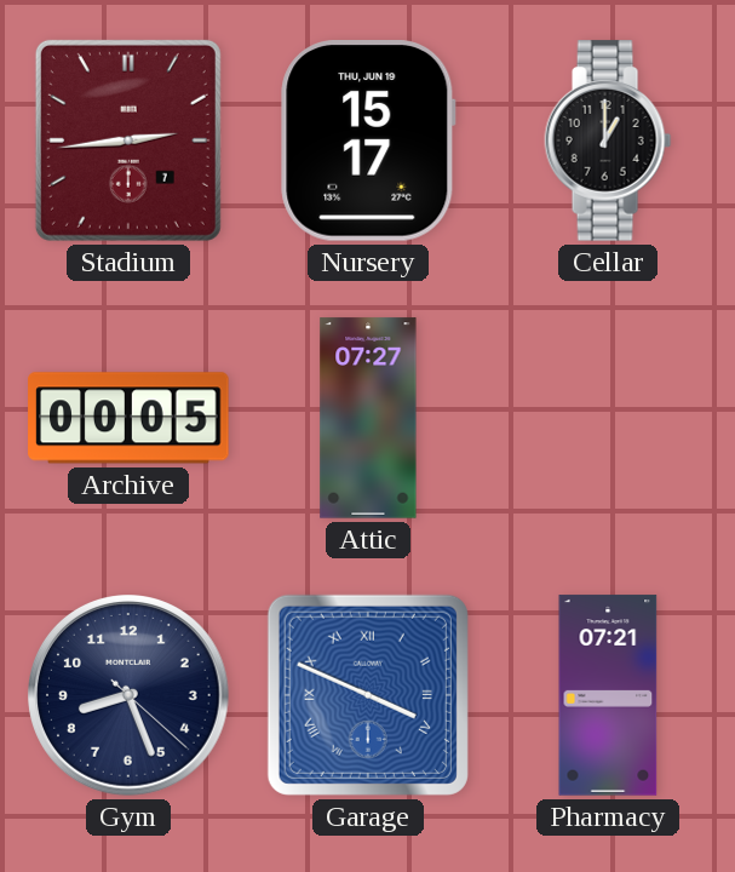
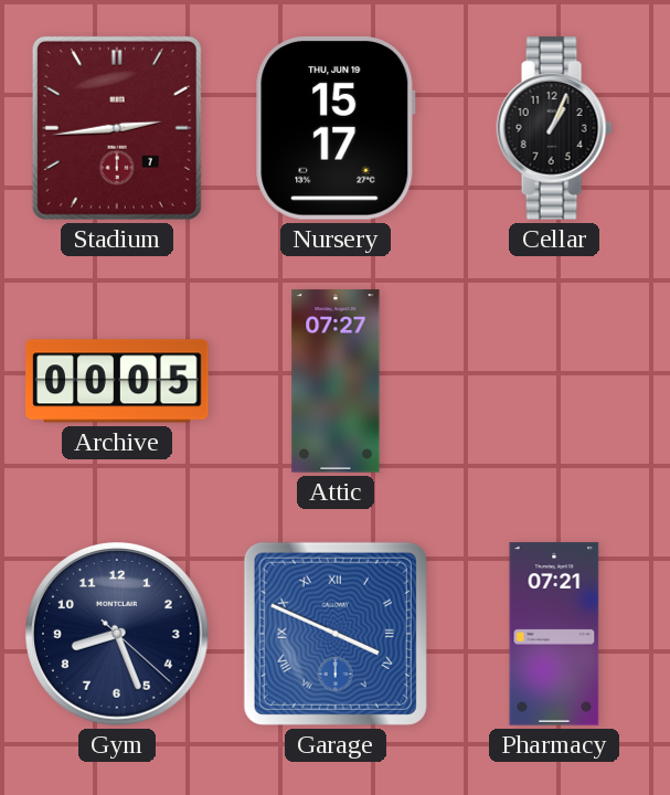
Cellar: 1:00 -> 1:04 (554, 128)
